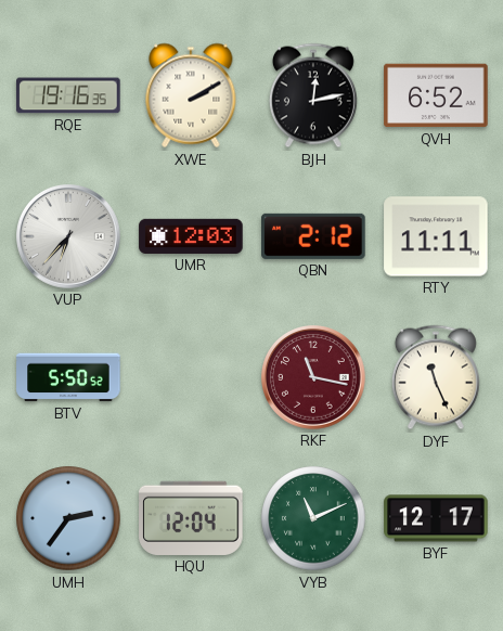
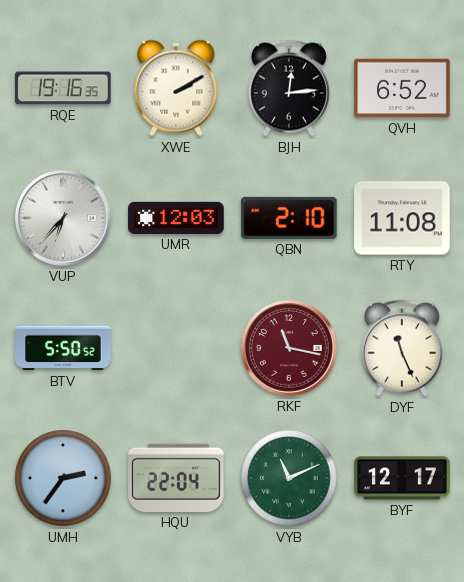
BJH: 12:13 -> 12:14 (289, 88)
QBN: 2:12 -> 2:10 (289, 218)
RTY: 11:11 -> 11:08 (402, 218)
HQU: 12:04 -> 22:04 (176, 478)
